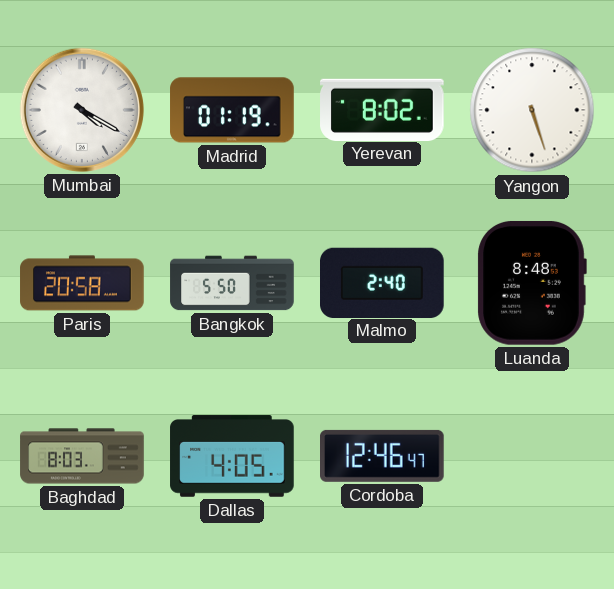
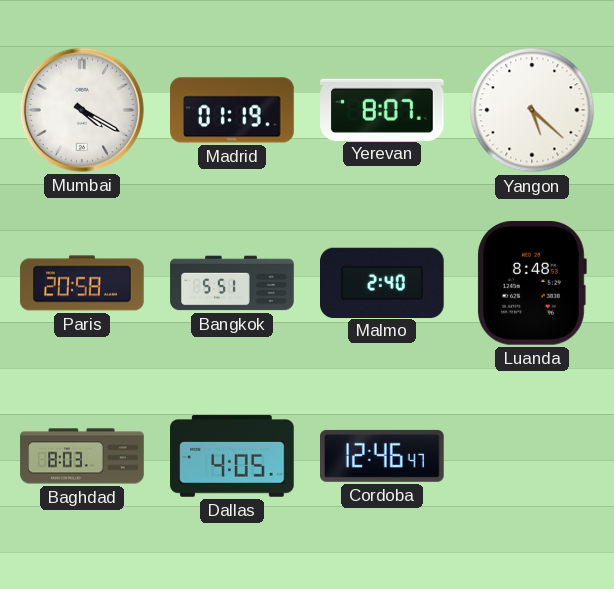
Yerevan: 8:02 -> 8:07 (382, 109)
Yangon: 5:27 -> 5:22 (532, 110)
Bangkok: 5:50 -> 5:51 (232, 283)
